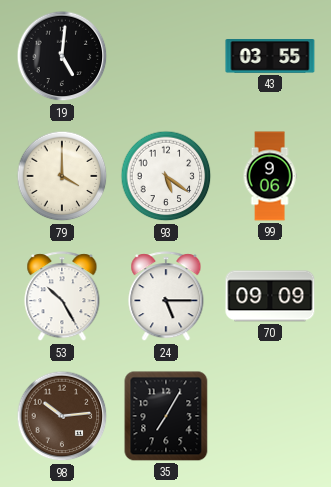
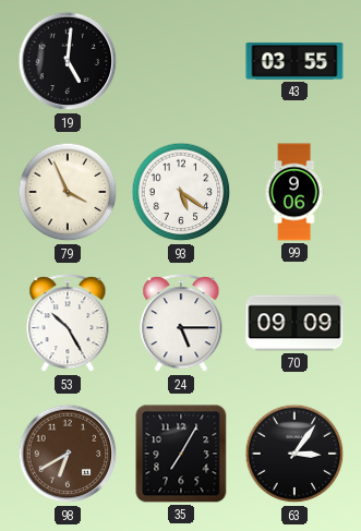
79: 4:00 -> 3:56 (68, 192)
98: 10:14 -> 6:40 (68, 454)
63: none -> 3:06 (294, 454)
